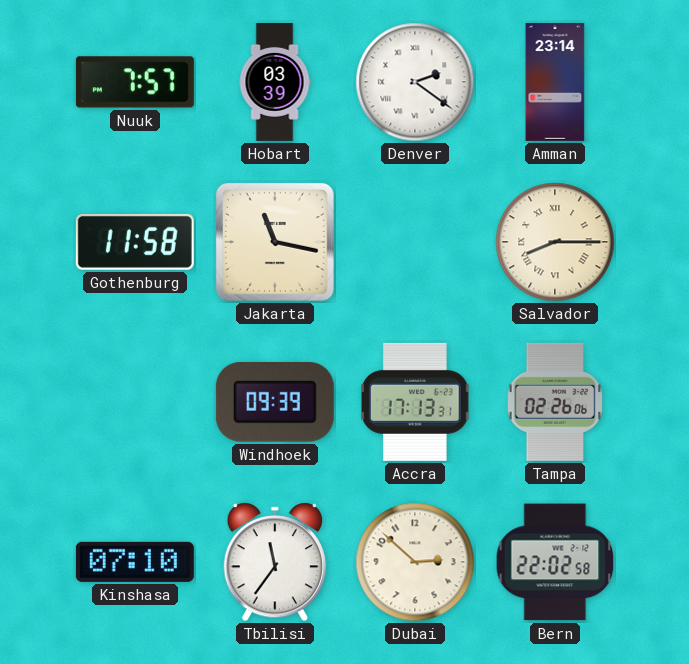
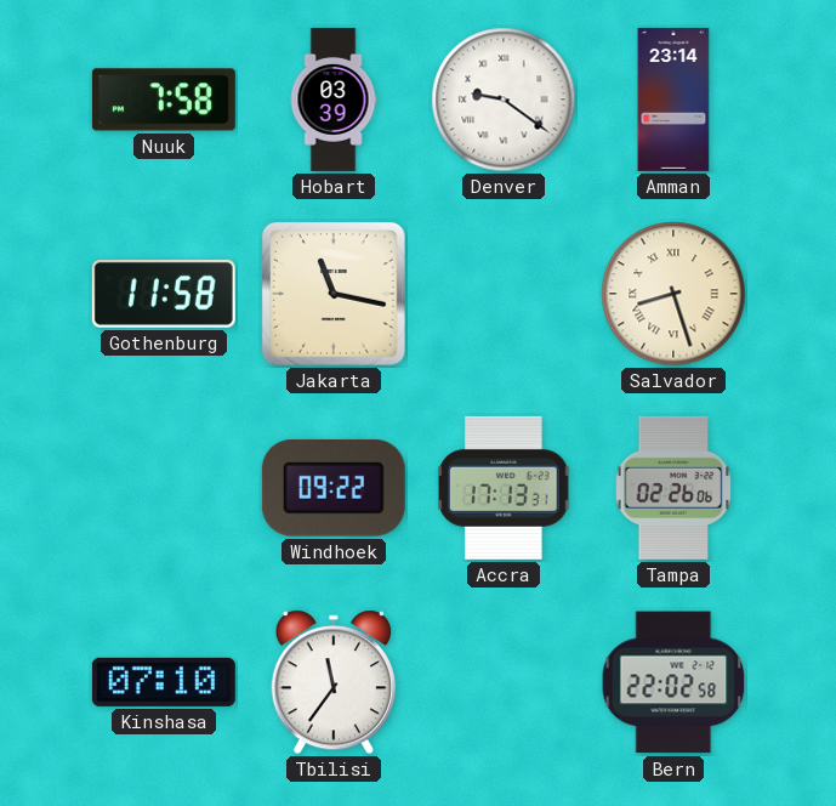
Nuuk: 7:57 -> 7:58 (164, 100)
Denver: 2:21 -> 9:21 (504, 100)
Salvador: 8:15 -> 8:27 (673, 294)
Windhoek: 09:39 -> 09:22 (334, 488)
Dubai: 2:52 -> none (415, 562)
